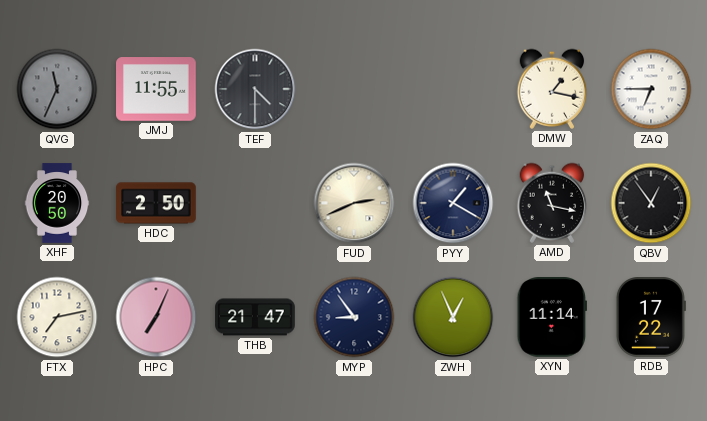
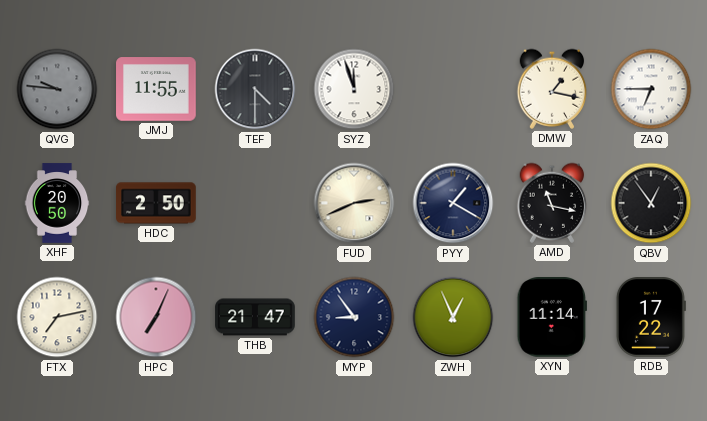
QVG: 11:34 -> 9:46 (57, 89)
SYZ: none -> 11:57 (354, 89)
